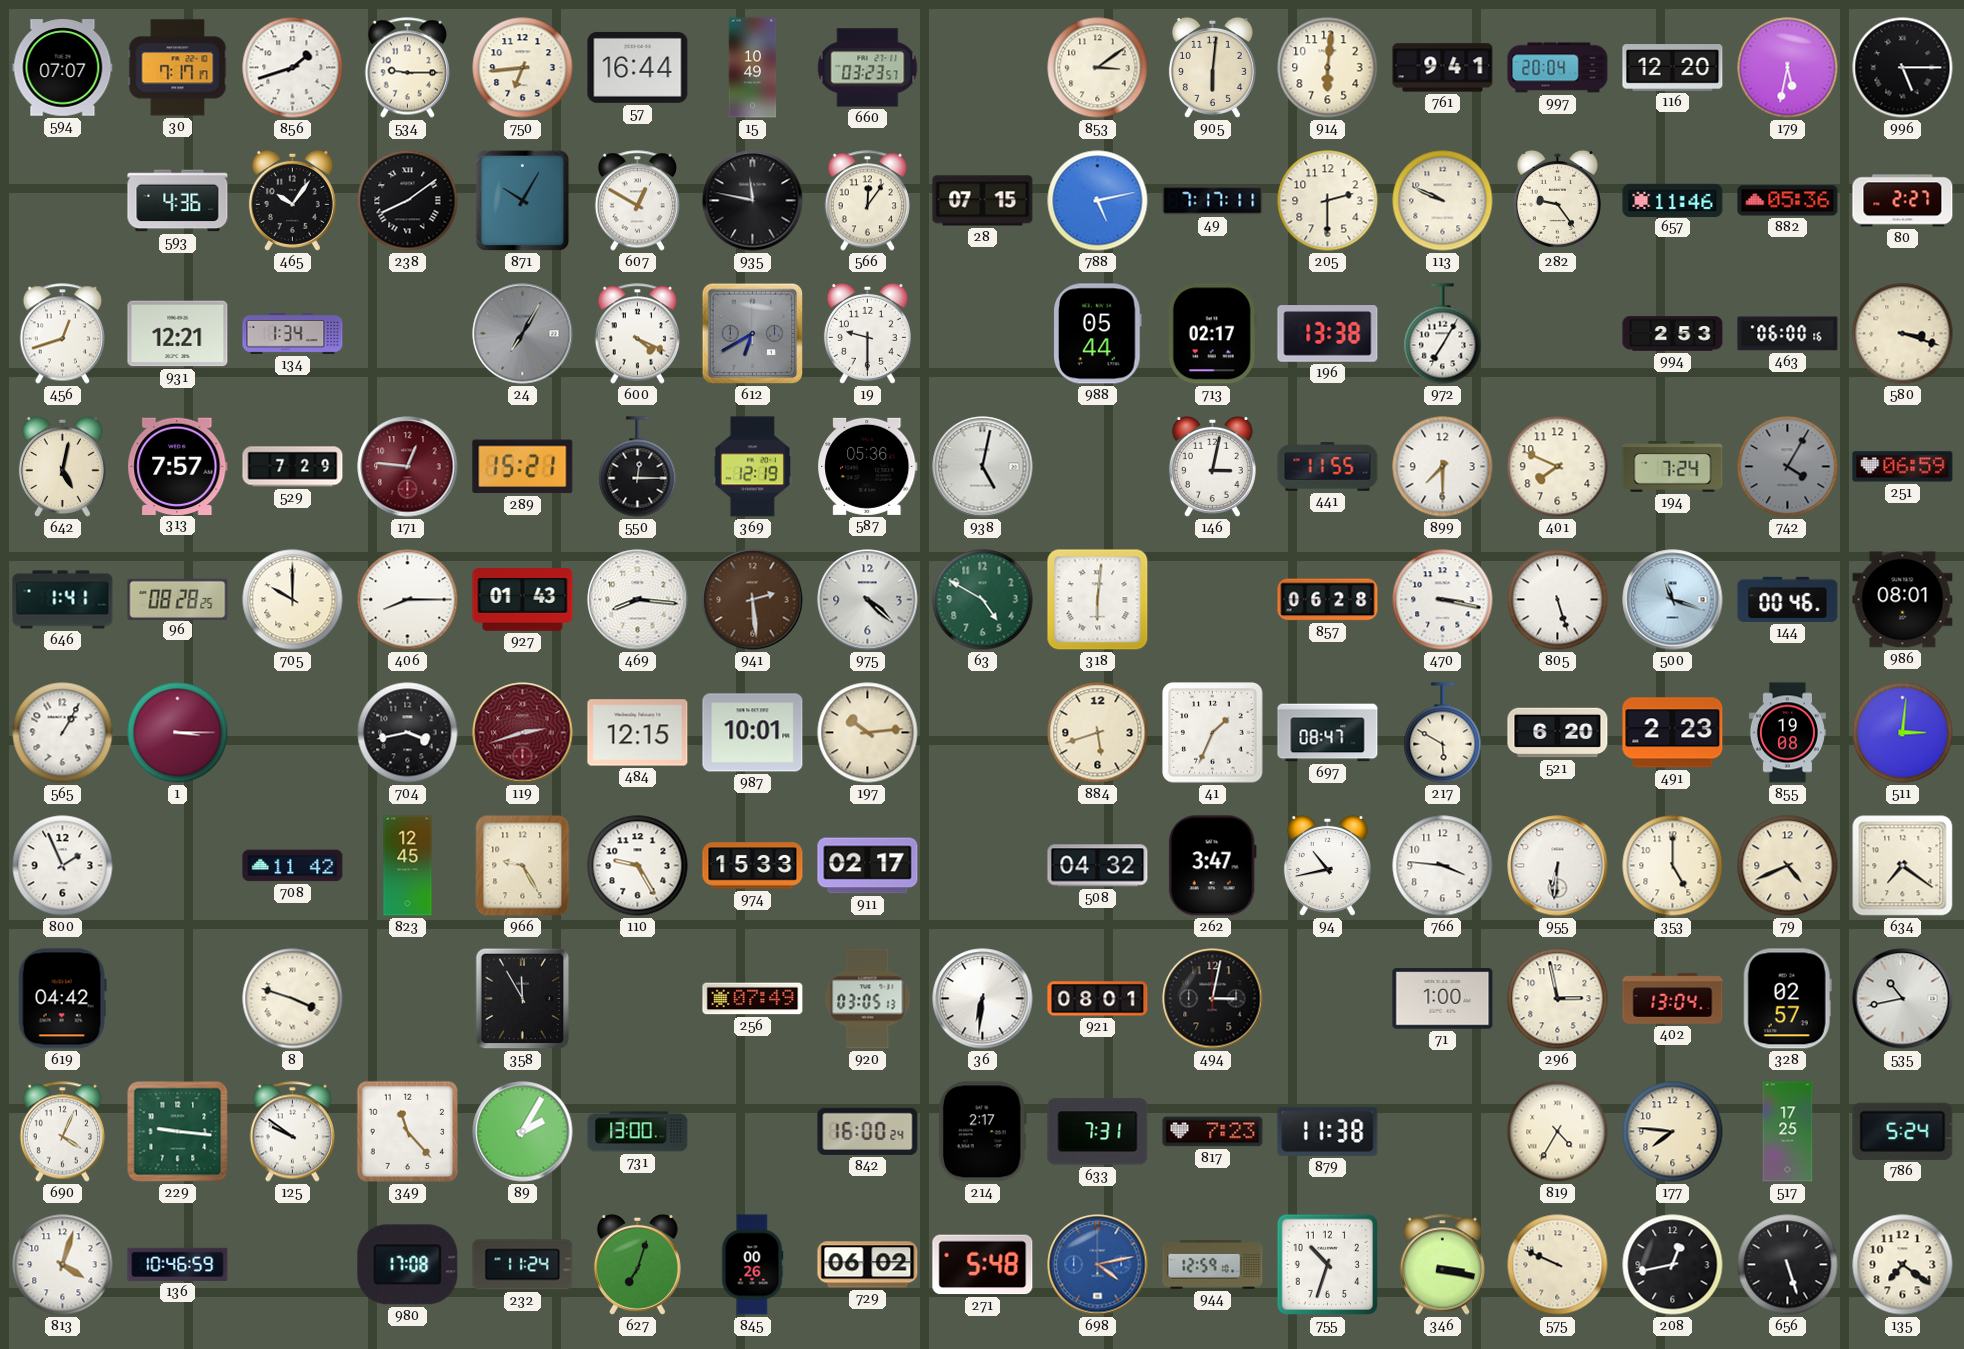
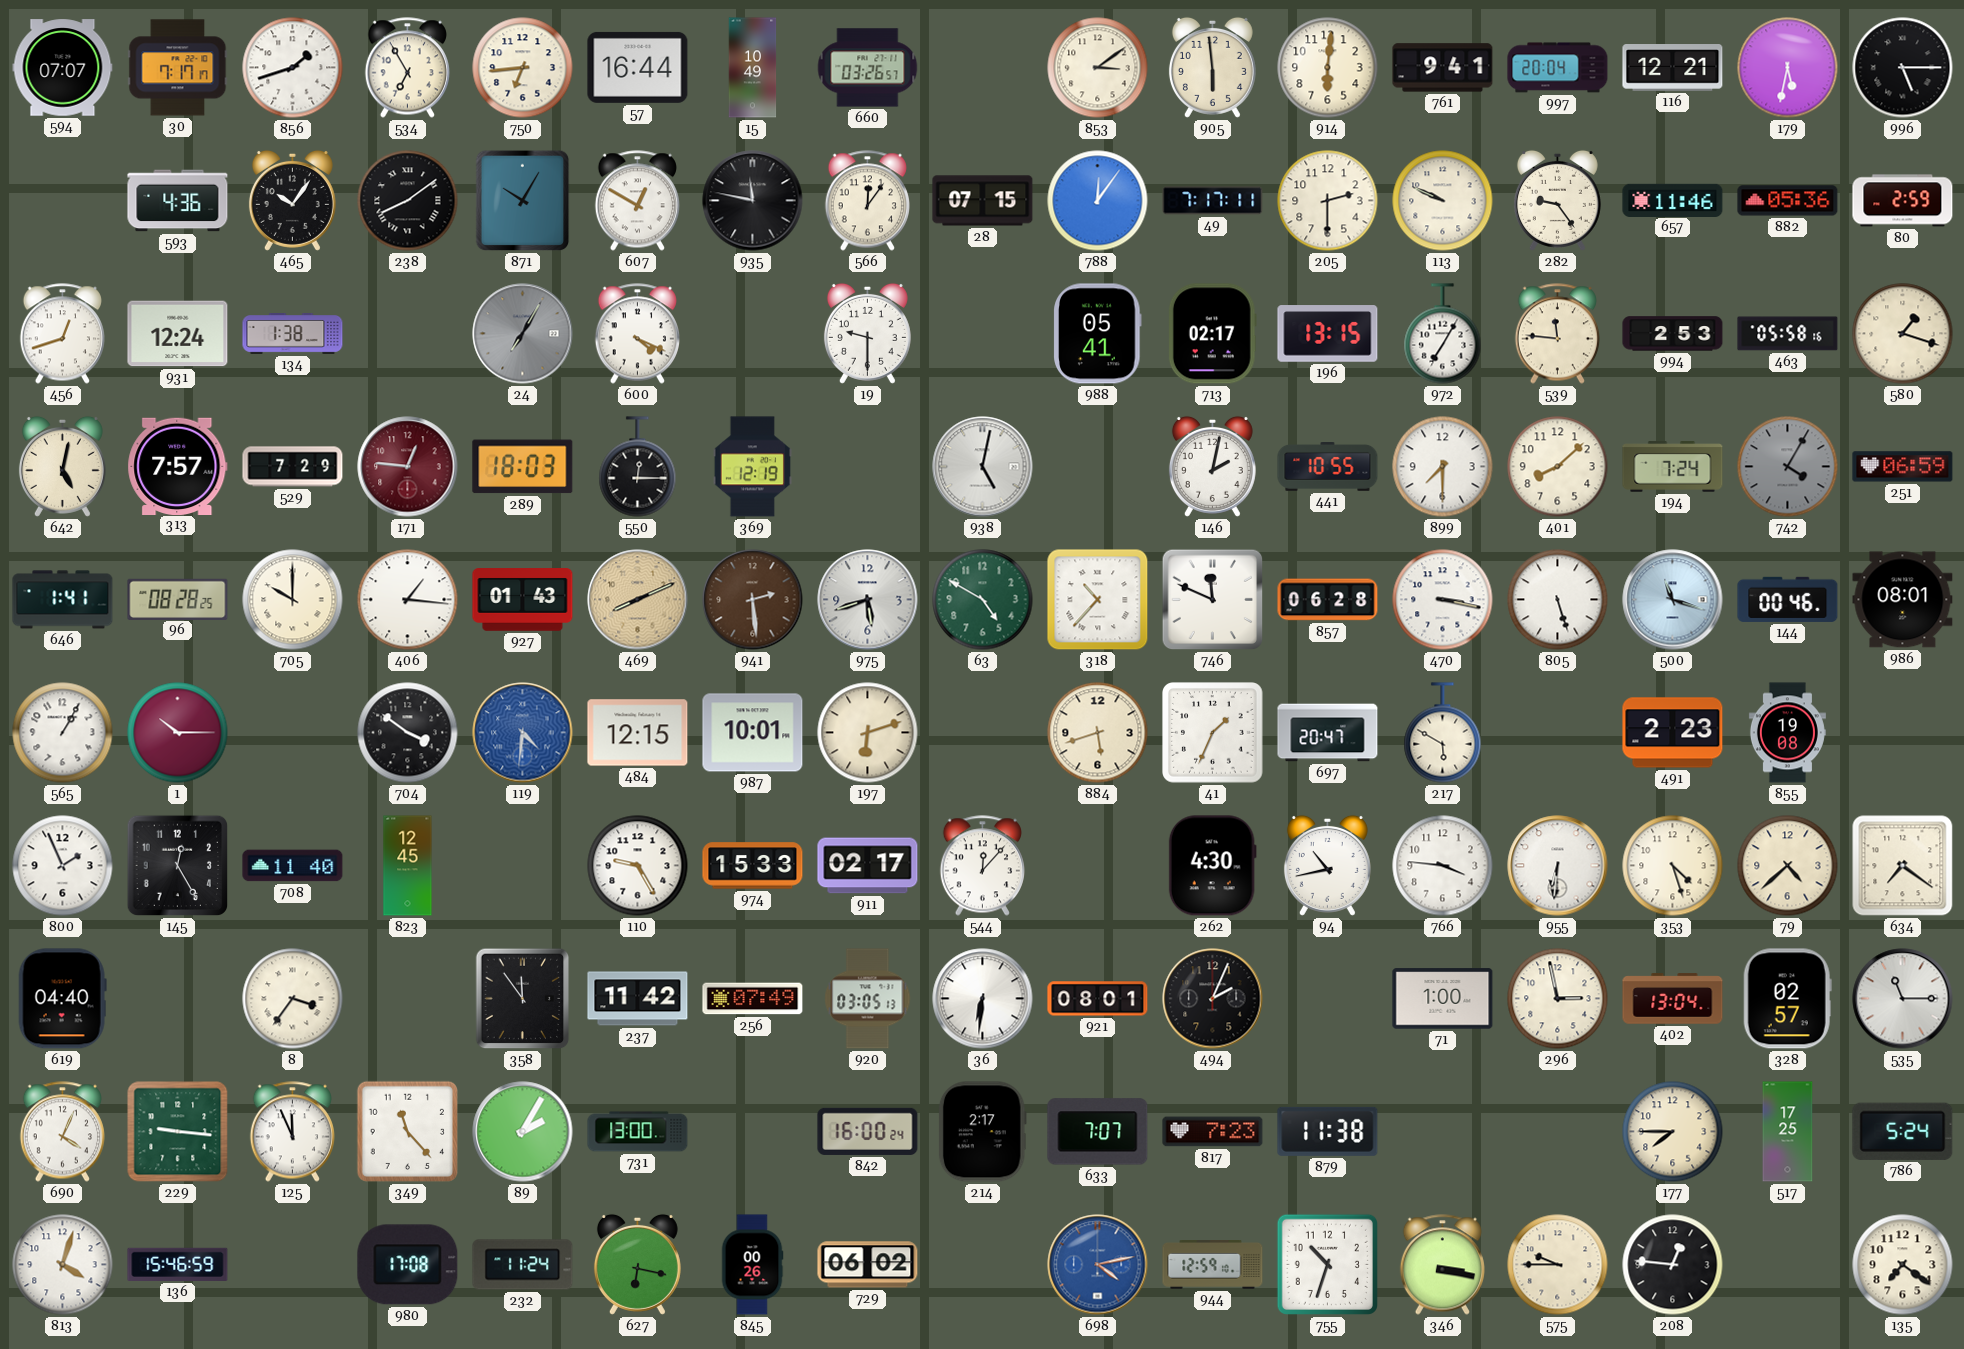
534: 9:15 -> 6:55 (407, 68)
660: 03:23 -> 03:26 (868, 68)
905: 6:01 -> 5:59 (1212, 67)
116: 12:20 -> 12:21 (1673, 68)
788: 5:13 -> 12:06 (1098, 201)
80: 2:27 -> 2:59 (1903, 201)
931: 12:21 -> 12:24 (178, 334)
134: 1:34 -> 1:38 (293, 334)
612: 6:40 -> none (753, 334)
988: 05:44 -> 05:41 (1098, 334)
196: 13:38 -> 13:15 (1328, 334)
539: none -> 11:46 (1557, 334)
463: 06:00 -> 05:58 (1788, 334)
580: 3:18 -> 1:18 (1903, 334)
289: 15:21 -> 18:03 (523, 467)
587: 05:36 -> none (868, 466)
146: 3:02 -> 2:02 (1212, 466)
441: 11:55 -> 10:55 (1328, 467)
401: 7:49 -> 8:08 (1558, 467)
406: 8:15 -> 1:16 (408, 600)
469: 8:16 -> 8:11 (638, 600)
469 dial: white -> champagne (638, 600)
975: 4:22 -> 5:42 (868, 600)
318: 6:01 -> 10:37 (1098, 600)
746: none -> 11:49 (1213, 600)
1: 3:15 -> 10:15 (178, 733)
704: 3:43 -> 3:51 (408, 733)
119: 2:42 -> 4:31 (523, 733)
119 dial: burgundy -> blue (523, 733)
197: 10:14 -> 6:12 (868, 733)
697: 08:47 -> 20:47 (1328, 733)
521: 6:20 -> none (1558, 733)
511: 3:01 -> none (1903, 733)
145: none -> 12:25 (178, 866)
708: 11:42 -> 11:40 (293, 866)
966: 9:25 -> none (523, 866)
544: none -> 12:07 (982, 866)
508: 04:32 -> none (1098, 866)
262: 3:47 -> 4:30 (1212, 866)
353: 5:00 -> 4:27 (1673, 866)
79: 4:41 -> 4:38 (1788, 866)
619: 04:42 -> 04:40 (62, 999)
8: 3:48 -> 3:36 (293, 999)
358: 11:55 -> 11:54 (523, 999)
237: none -> 11:42 (638, 999)
494: 3:02 -> 2:04 (1213, 999)
535: 10:43 -> 11:15 (1903, 999)
125: 9:51 -> 11:56 (292, 1132)
633: 7:31 -> 7:07 (1098, 1132)
819: 4:35 -> none (1558, 1132)
177: 7:46 -> 7:45 (1673, 1132)
136: 10:46 -> 15:46 (178, 1264)
627: 7:03 -> 6:17 (637, 1264)
271: 5:48 -> none (983, 1265)
575: 9:49 -> 9:45 (1558, 1265)
208: 12:43 -> 12:46 (1673, 1265)
656: 5:27 -> none (1788, 1265)
